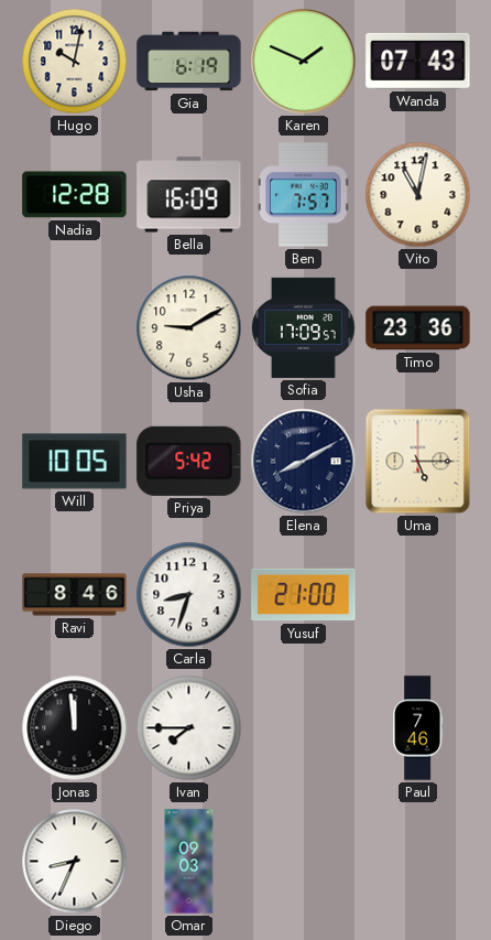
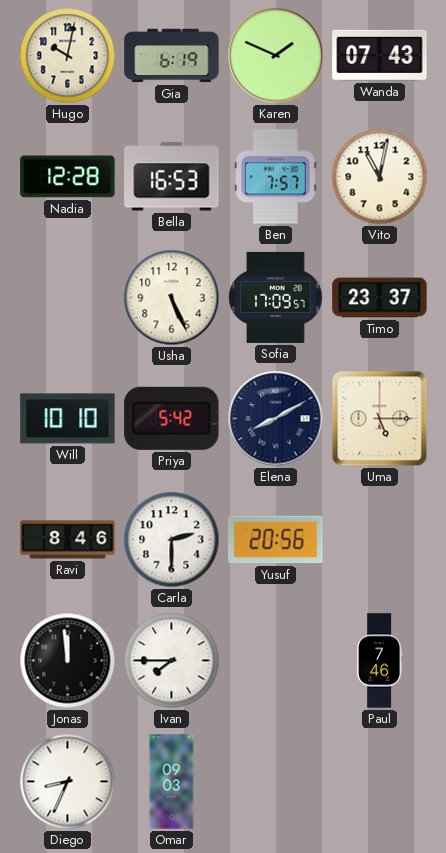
Bella: 16:09 -> 16:53 (172, 177)
Usha: 9:10 -> 5:26 (172, 298)
Timo: 23:36 -> 23:37 (380, 298)
Will: 10:05 -> 10:10 (68, 419)
Carla: 8:33 -> 2:30 (172, 540)
Yusuf: 21:00 -> 20:56 (276, 540)
